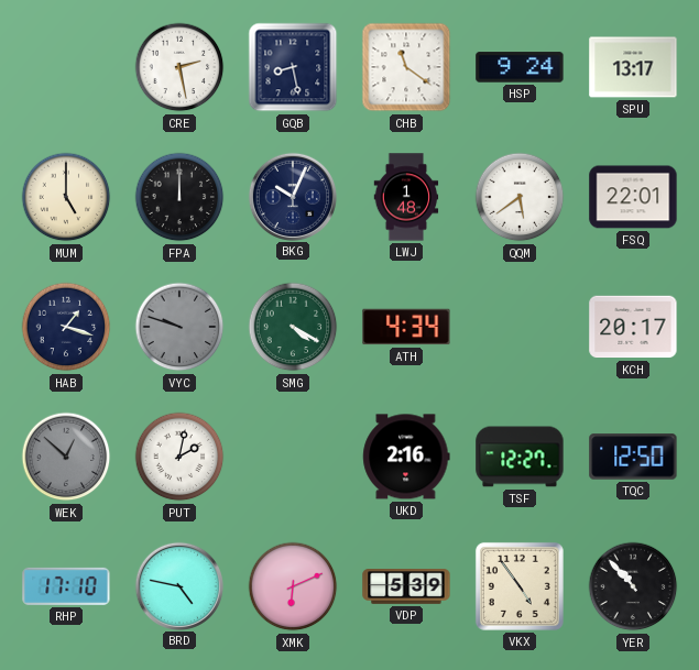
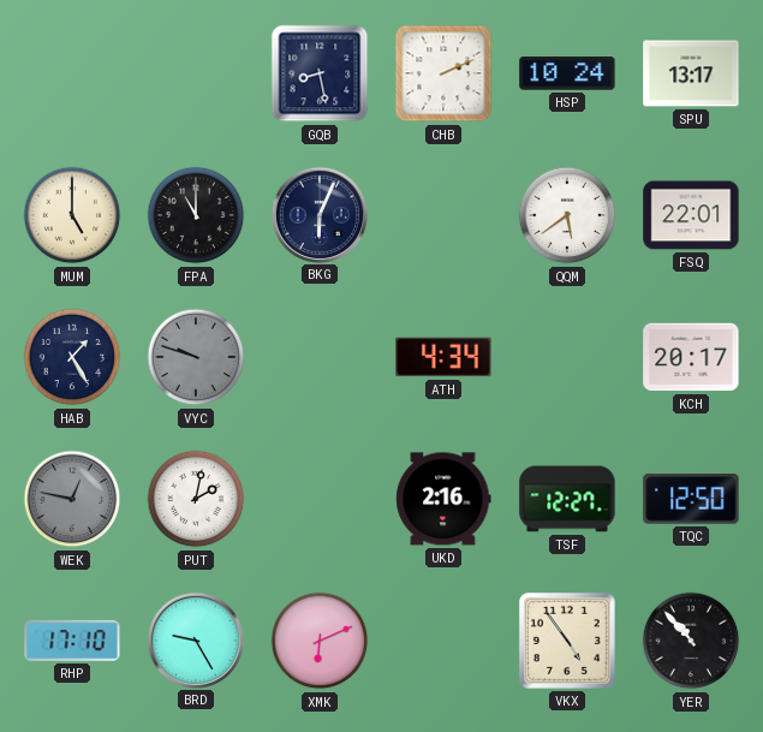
CRE: 2:28 -> none (179, 67)
CHB: 11:21 -> 2:11 (443, 73)
HSP: 9:24 -> 10:24 (567, 73)
FPA: 12:00 -> 11:00 (196, 215)
BKG: 10:04 -> 6:04 (318, 214)
LWJ: 1:48 -> none (406, 197)
HAB: 1:18 -> 1:25 (72, 357)
SMG: 4:20 -> none (293, 327)
WEK: 12:52 -> 12:47 (72, 499)
BRD: 4:47 -> 9:25 (195, 639)
VDP: 5:39 -> none (406, 586)
